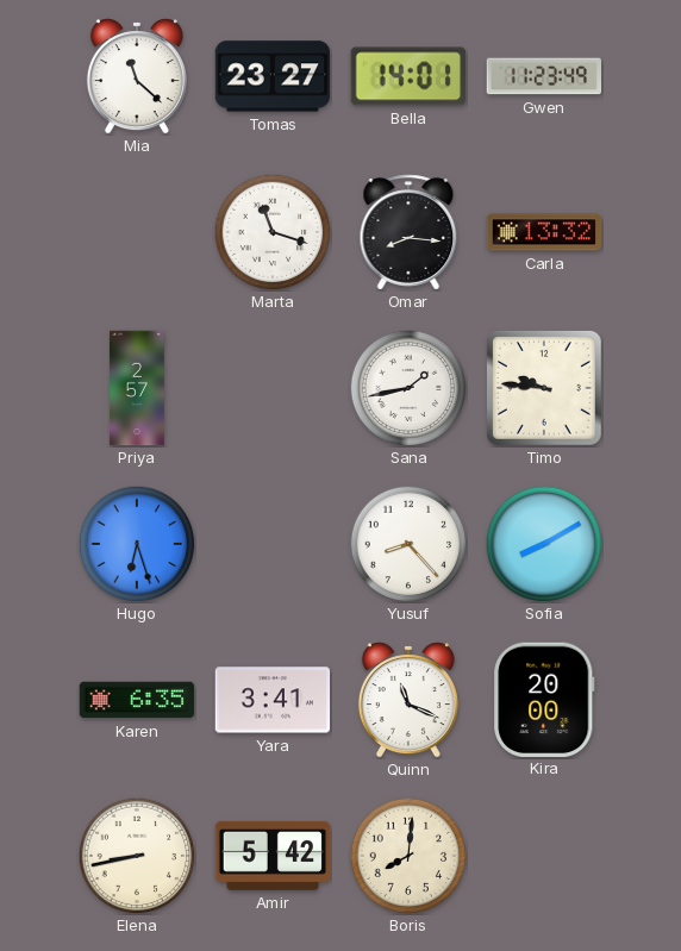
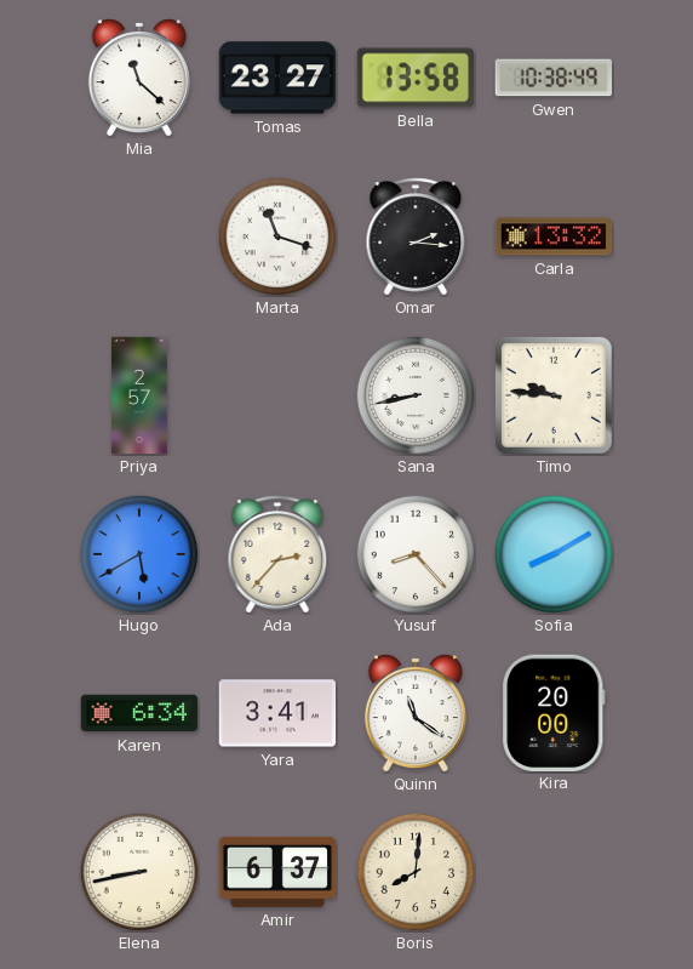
Bella: 14:01 -> 13:58 (414, 78)
Gwen: 11:23 -> 10:38 (554, 78)
Omar: 8:16 -> 2:16 (416, 236)
Sana: 1:43 -> 8:43 (416, 395)
Hugo: 6:27 -> 5:40 (139, 554)
Ada: none -> 2:37 (277, 554)
Karen: 6:35 -> 6:34 (139, 713)
Quinn: 11:19 -> 11:21 (416, 713)
Amir: 5:42 -> 6:37 (277, 872)
